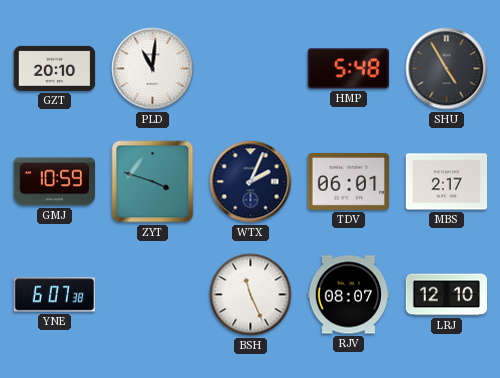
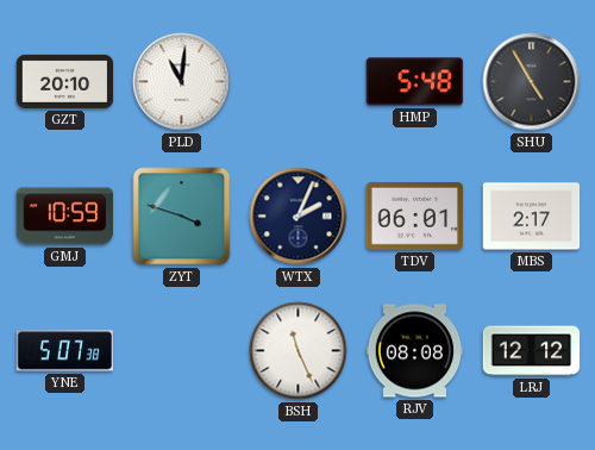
YNE: 6:07 -> 5:07 (65, 351)
RJV: 08:07 -> 08:08 (415, 351)
LRJ: 12:10 -> 12:12 (532, 351)
